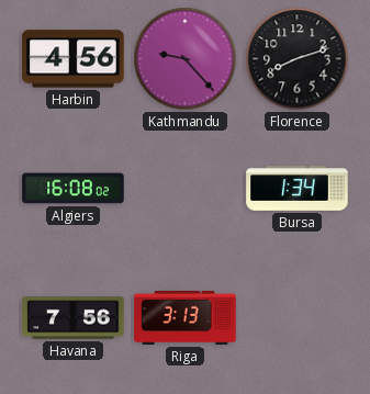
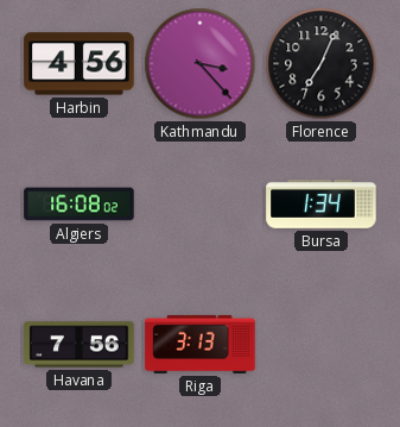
Kathmandu: 9:23 -> 3:23 (201, 64)
Florence: 8:12 -> 7:04 (322, 64)
